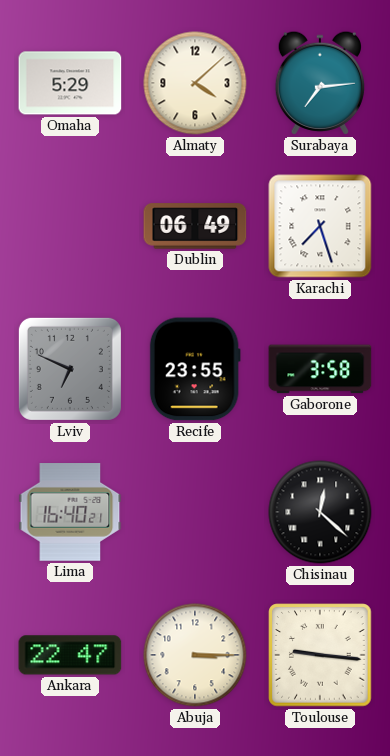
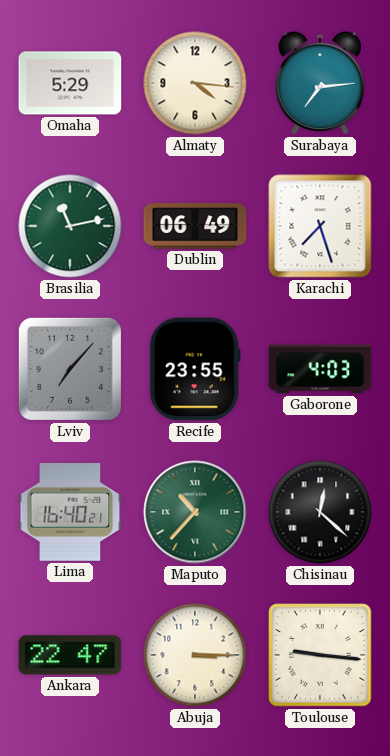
Almaty: 4:08 -> 4:16 (195, 83)
Brasilia: none -> 11:13 (70, 226)
Lviv: 6:49 -> 7:07 (70, 369)
Gaborone: 3:58 -> 4:03 (320, 369)
Maputo: none -> 10:37 (195, 512)
